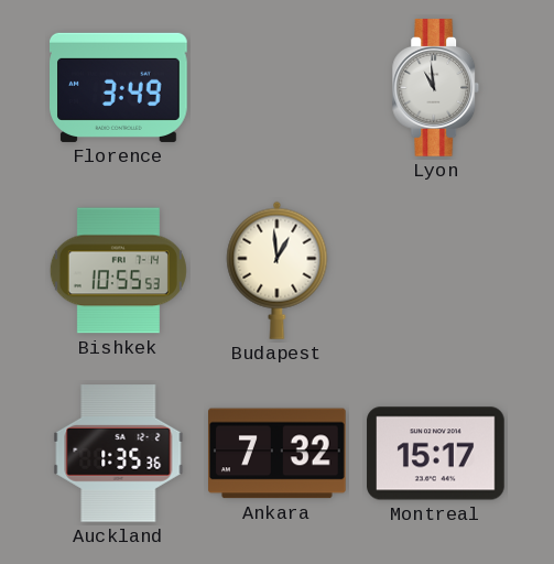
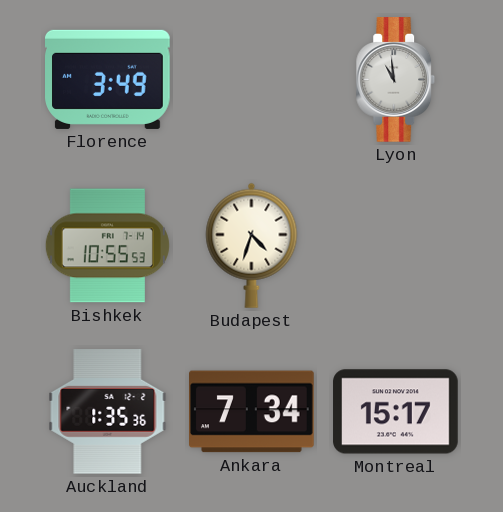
Budapest: 12:59 -> 4:33 (252, 245)
Ankara: 7:32 -> 7:34 (252, 412)
